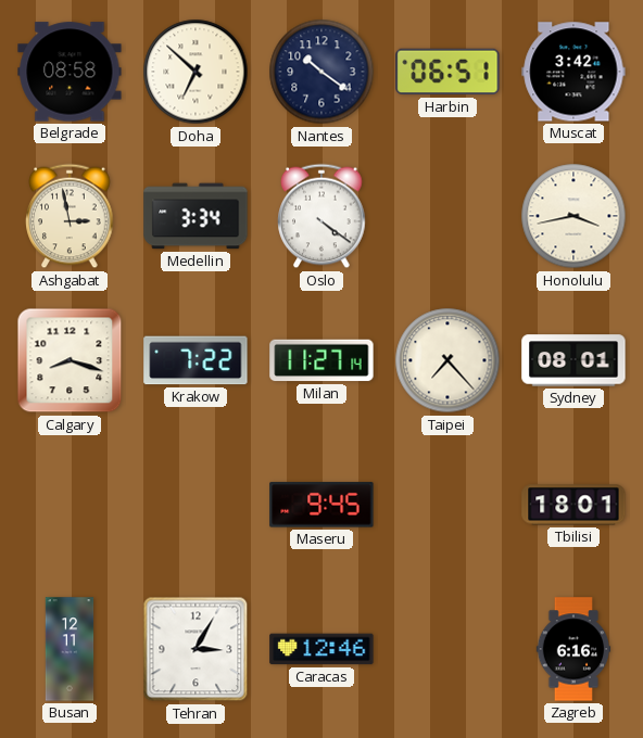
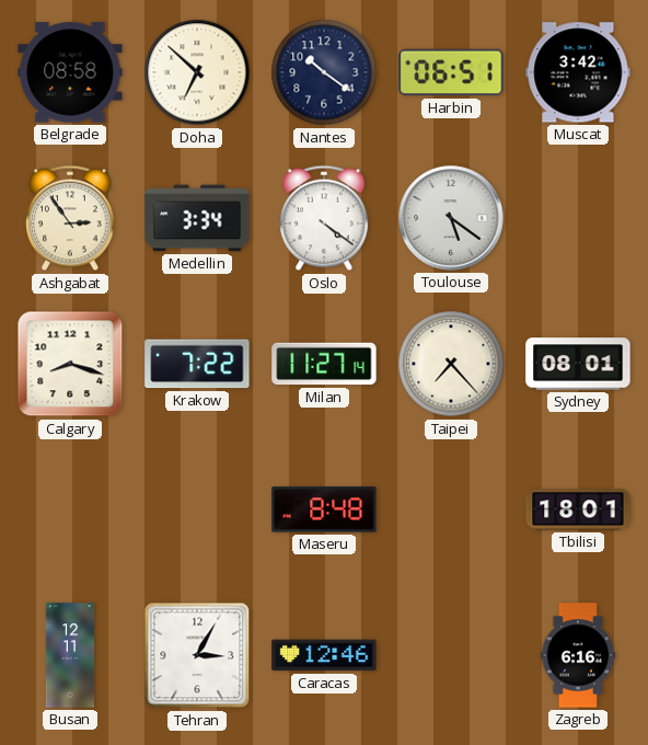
Ashgabat: 2:58 -> 2:54 (70, 218)
Toulouse: none -> 5:21 (451, 218)
Honolulu: 3:43 -> none (573, 216)
Maseru: 9:45 -> 8:48 (324, 509)
